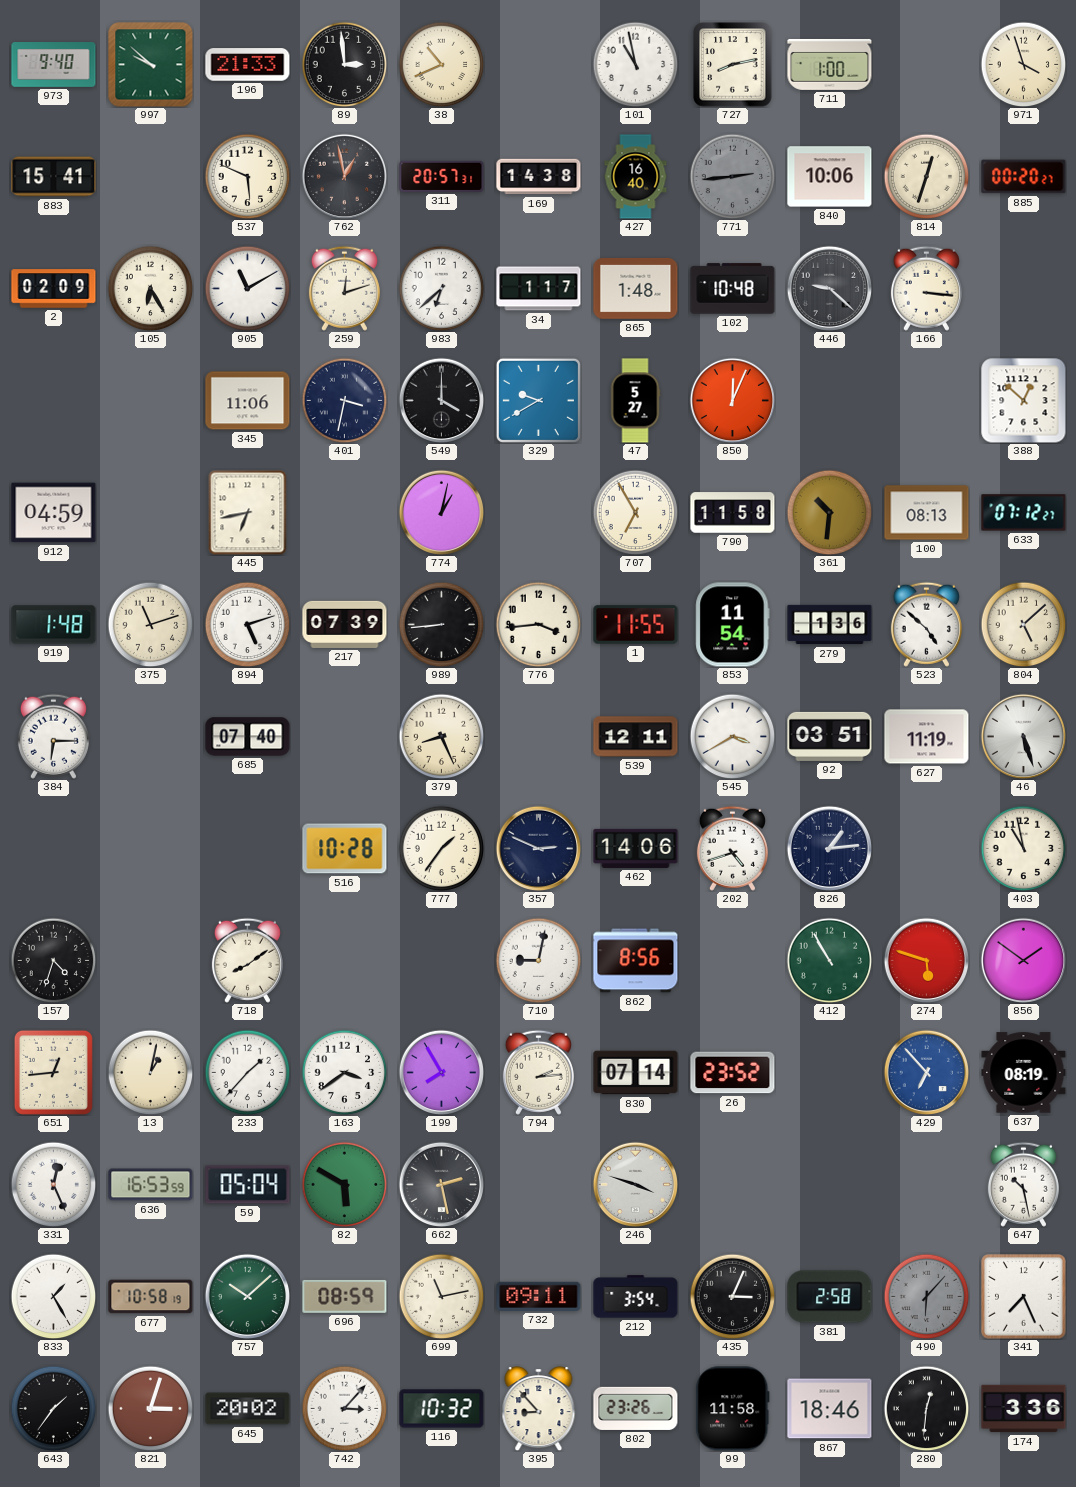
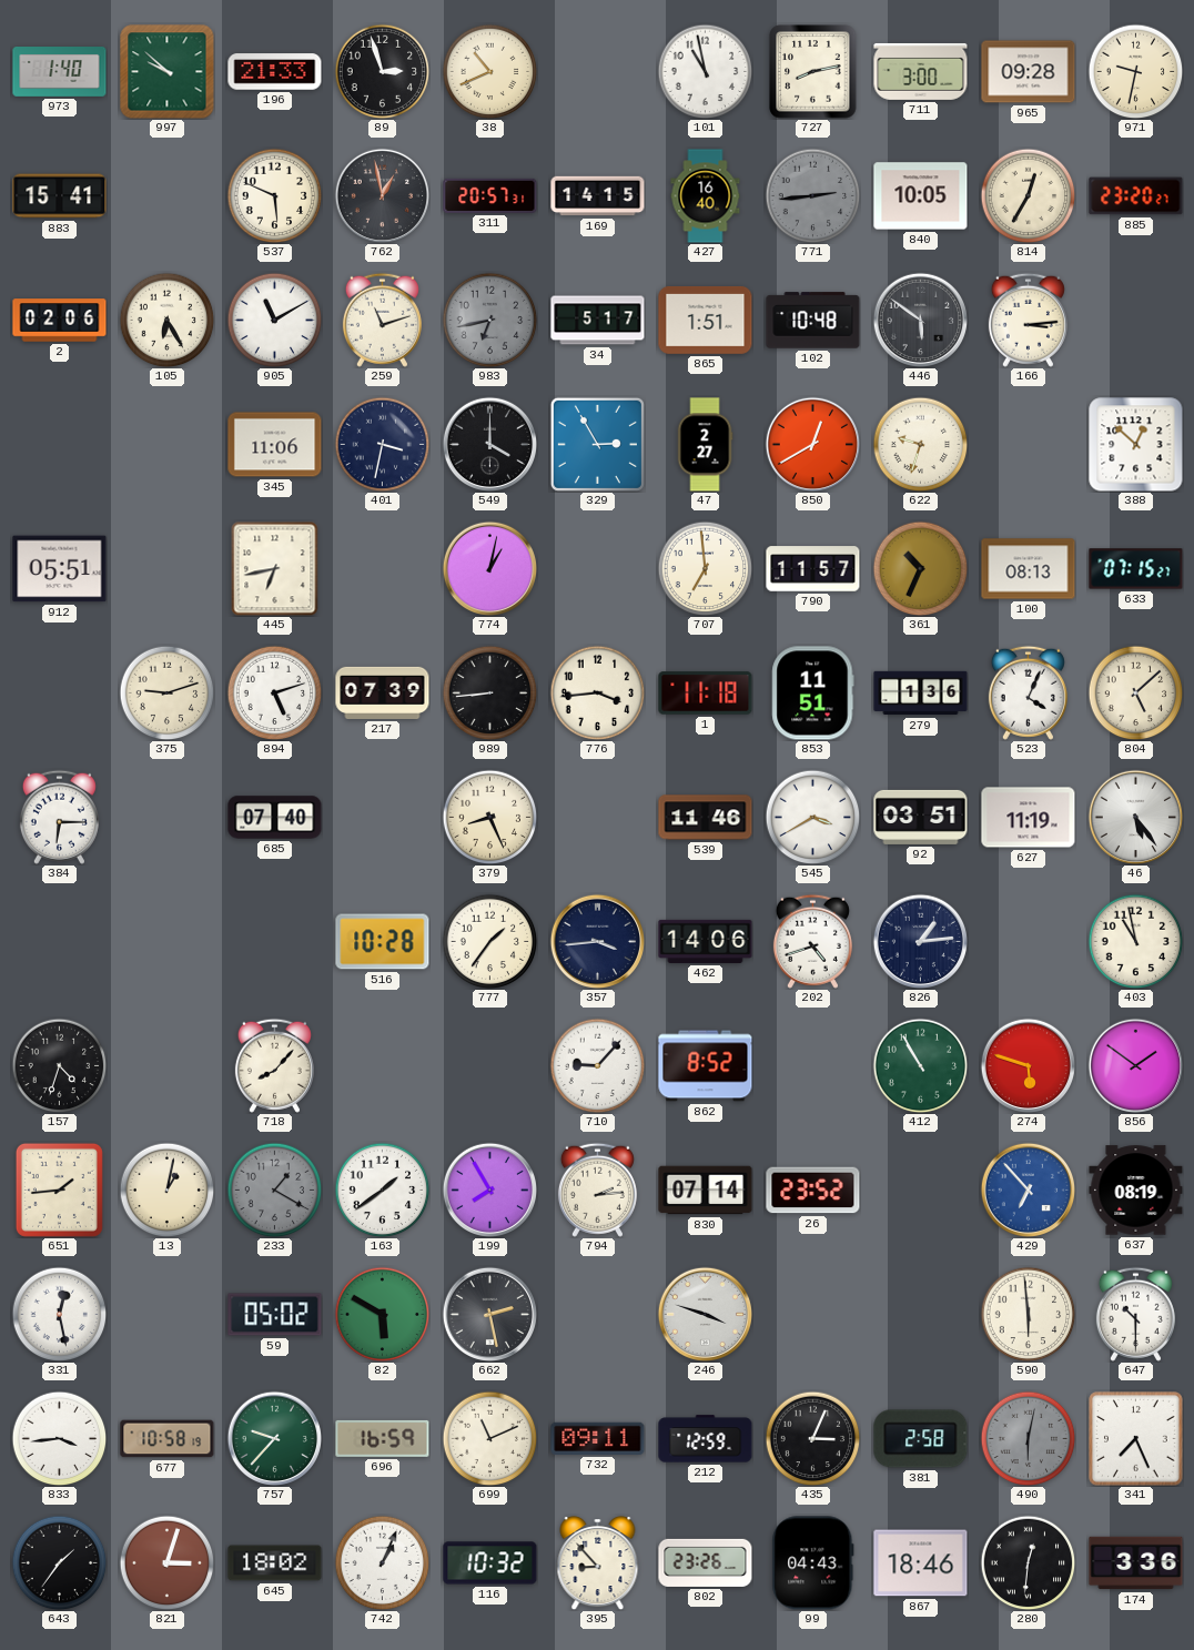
973: 9:40 -> 1:40 (60, 72)
89: 2:59 -> 2:57 (382, 71)
711: 1:00 -> 3:00 (921, 71)
965: none -> 09:28 (1029, 72)
971: 3:57 -> 9:32 (1135, 71)
169: 14:38 -> 14:15 (598, 196)
840: 10:06 -> 10:05 (921, 196)
814: 12:33 -> 12:35 (1028, 195)
885: 00:20 -> 23:20 (1136, 196)
2: 02:09 -> 02:06 (60, 321)
259: 12:12 -> 11:12 (382, 320)
983: 6:38 -> 6:43 (489, 320)
983 dial: white -> grey (489, 320)
34: 1:17 -> 5:17 (598, 321)
865: 1:48 -> 1:51 (706, 320)
446: 9:22 -> 5:51 (920, 320)
166: 3:16 -> 3:14 (1028, 320)
329: 9:40 -> 2:55 (597, 444)
47: 5:27 -> 2:27 (705, 445)
850: 12:04 -> 12:40 (812, 444)
622: none -> 9:33 (920, 444)
912: 04:59 -> 05:51 (60, 569)
707: 6:55 -> 6:59 (705, 568)
790: 11:58 -> 11:57 (813, 569)
361: 10:31 -> 10:34 (920, 568)
633: 07:12 -> 07:15 (1136, 569)
919: 1:48 -> none (54, 625)
375: 11:12 -> 9:12 (166, 692)
1: 11:55 -> 11:18 (706, 694)
853: 11:54 -> 11:51 (813, 694)
523: 4:52 -> 4:04 (1028, 692)
539: 12:11 -> 11:46 (706, 818)
46: 5:27 -> 5:24 (1135, 817)
357: 2:49 -> 3:44 (597, 941)
718: 8:09 -> 8:07 (274, 1065)
710: 9:02 -> 9:07 (597, 1065)
862: 8:56 -> 8:52 (706, 1066)
651: 12:44 -> 1:44 (59, 1190)
233: 1:37 -> 1:20 (274, 1190)
233 dial: white -> grey (274, 1190)
163: 3:39 -> 1:39 (382, 1190)
331: 12:26 -> 12:28 (59, 1314)
636: 16:53 -> none (151, 1185)
59: 05:04 -> 05:02 (275, 1315)
590: none -> 5:59 (1028, 1314)
647: 10:28 -> 10:30 (1135, 1314)
833: 1:25 -> 3:44 (59, 1438)
757: 10:08 -> 9:37 (274, 1438)
696: 08:59 -> 16:59 (383, 1438)
699: 11:13 -> 11:11 (489, 1438)
212: 3:54 -> 12:59 (706, 1439)
490: 6:07 -> 6:02 (1028, 1438)
645: 20:02 -> 18:02 (275, 1563)
742: 3:07 -> 1:04 (382, 1562)
99: 11:58 -> 04:43 (813, 1563)
